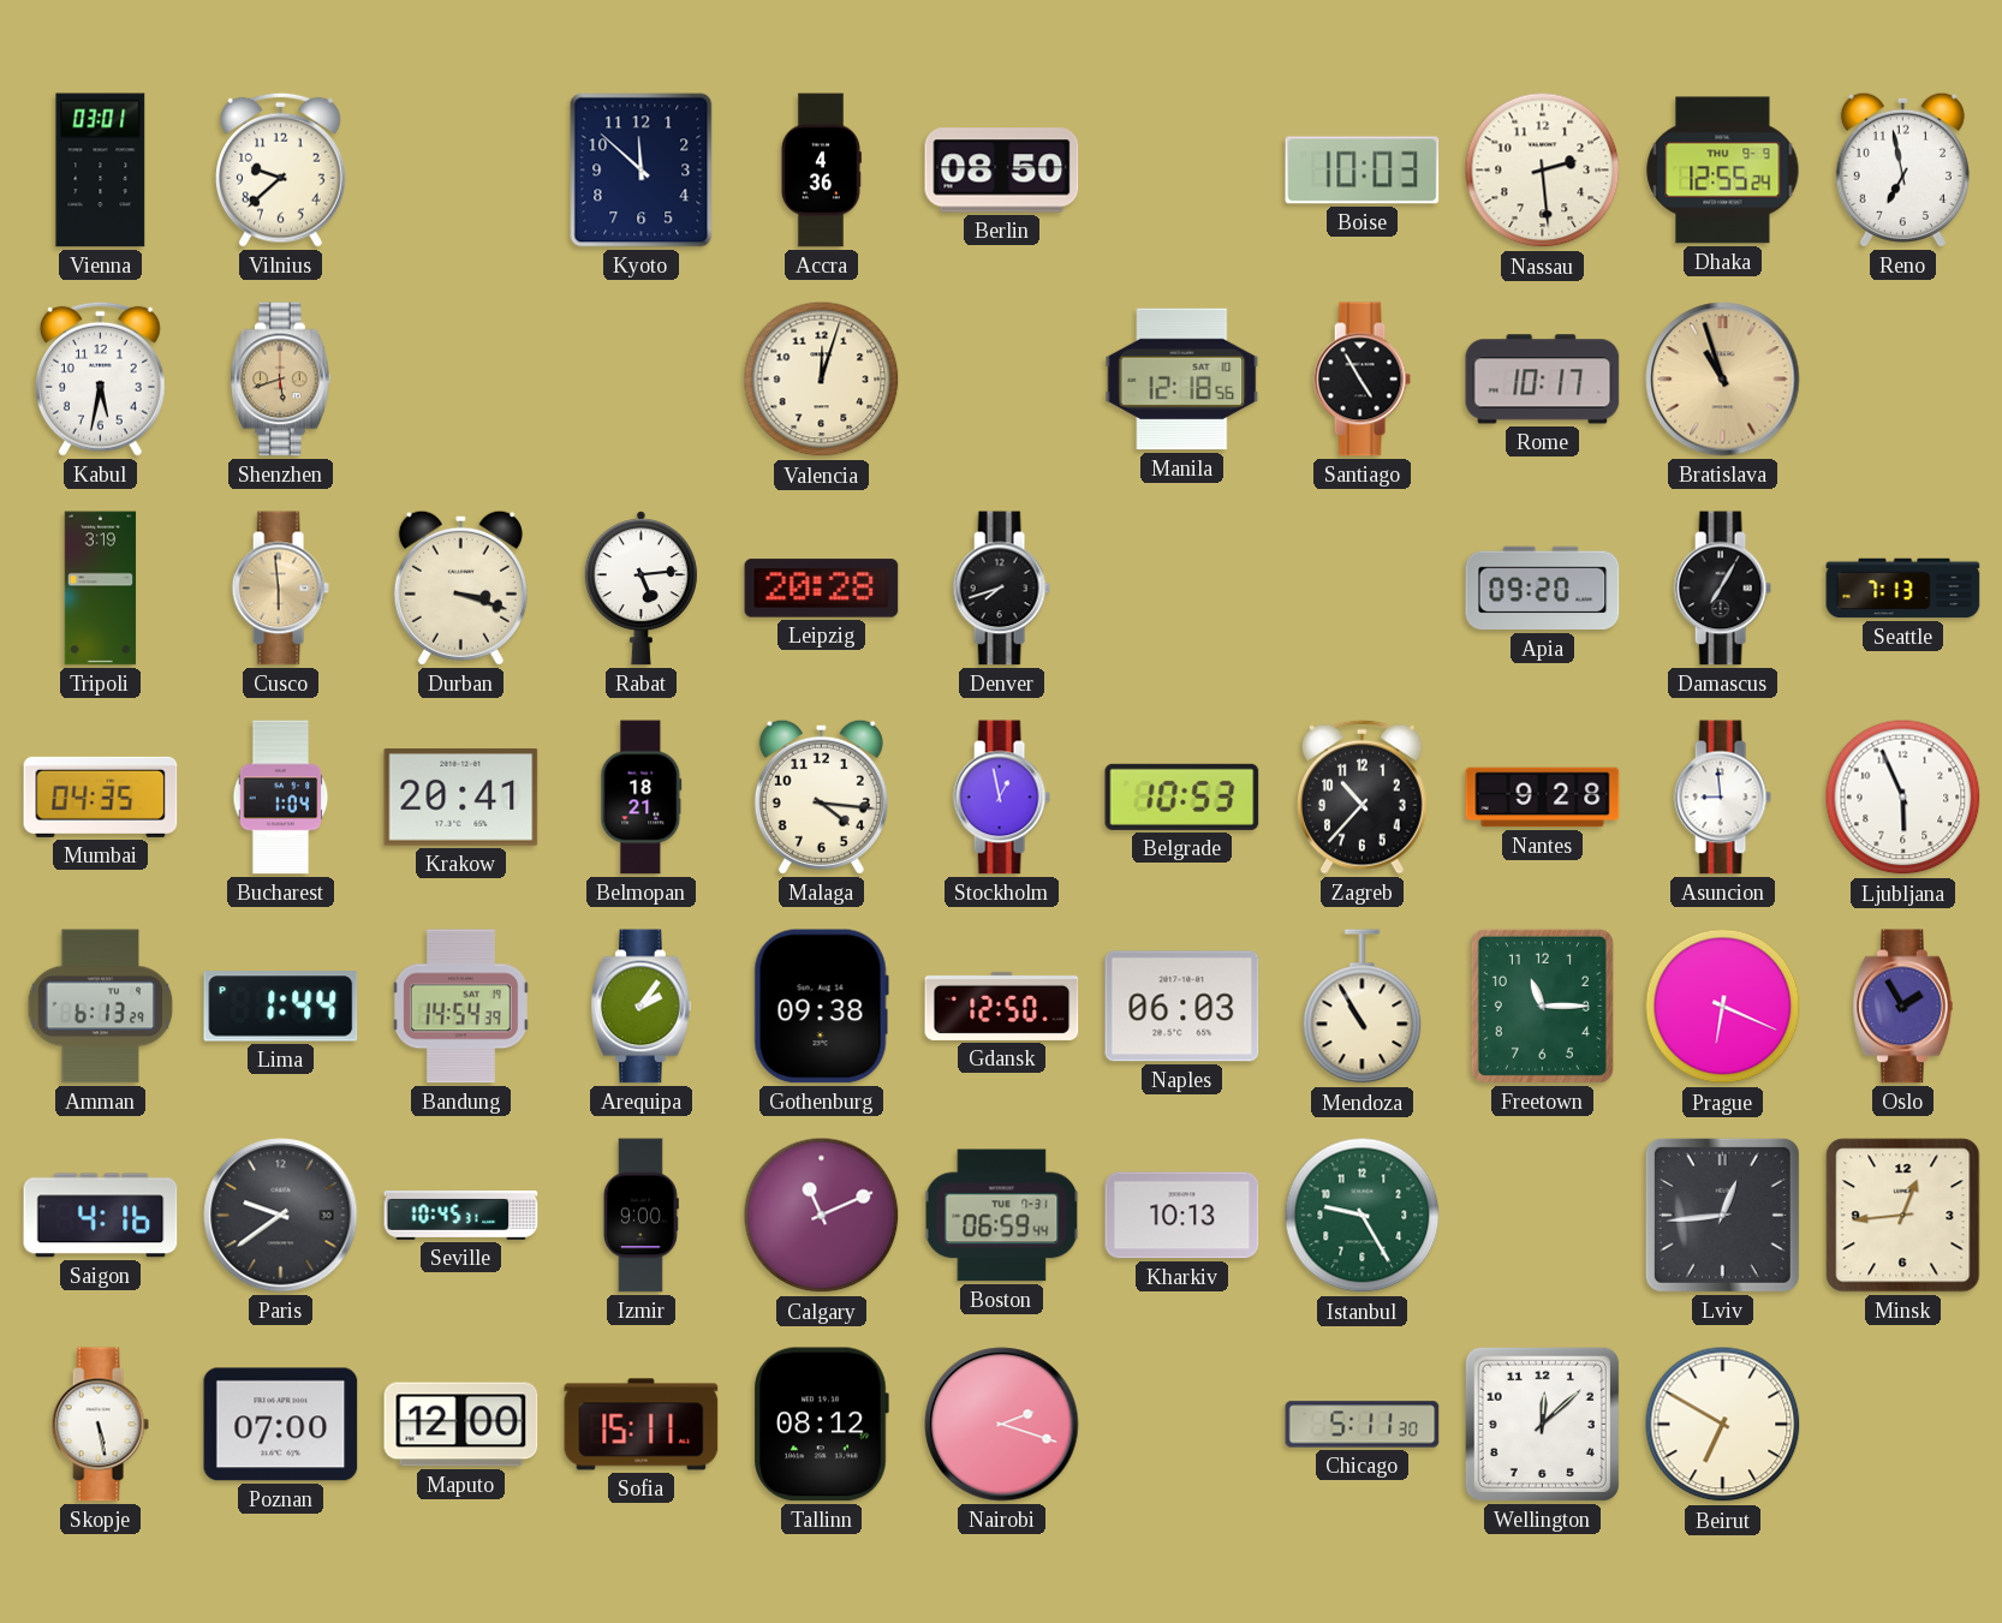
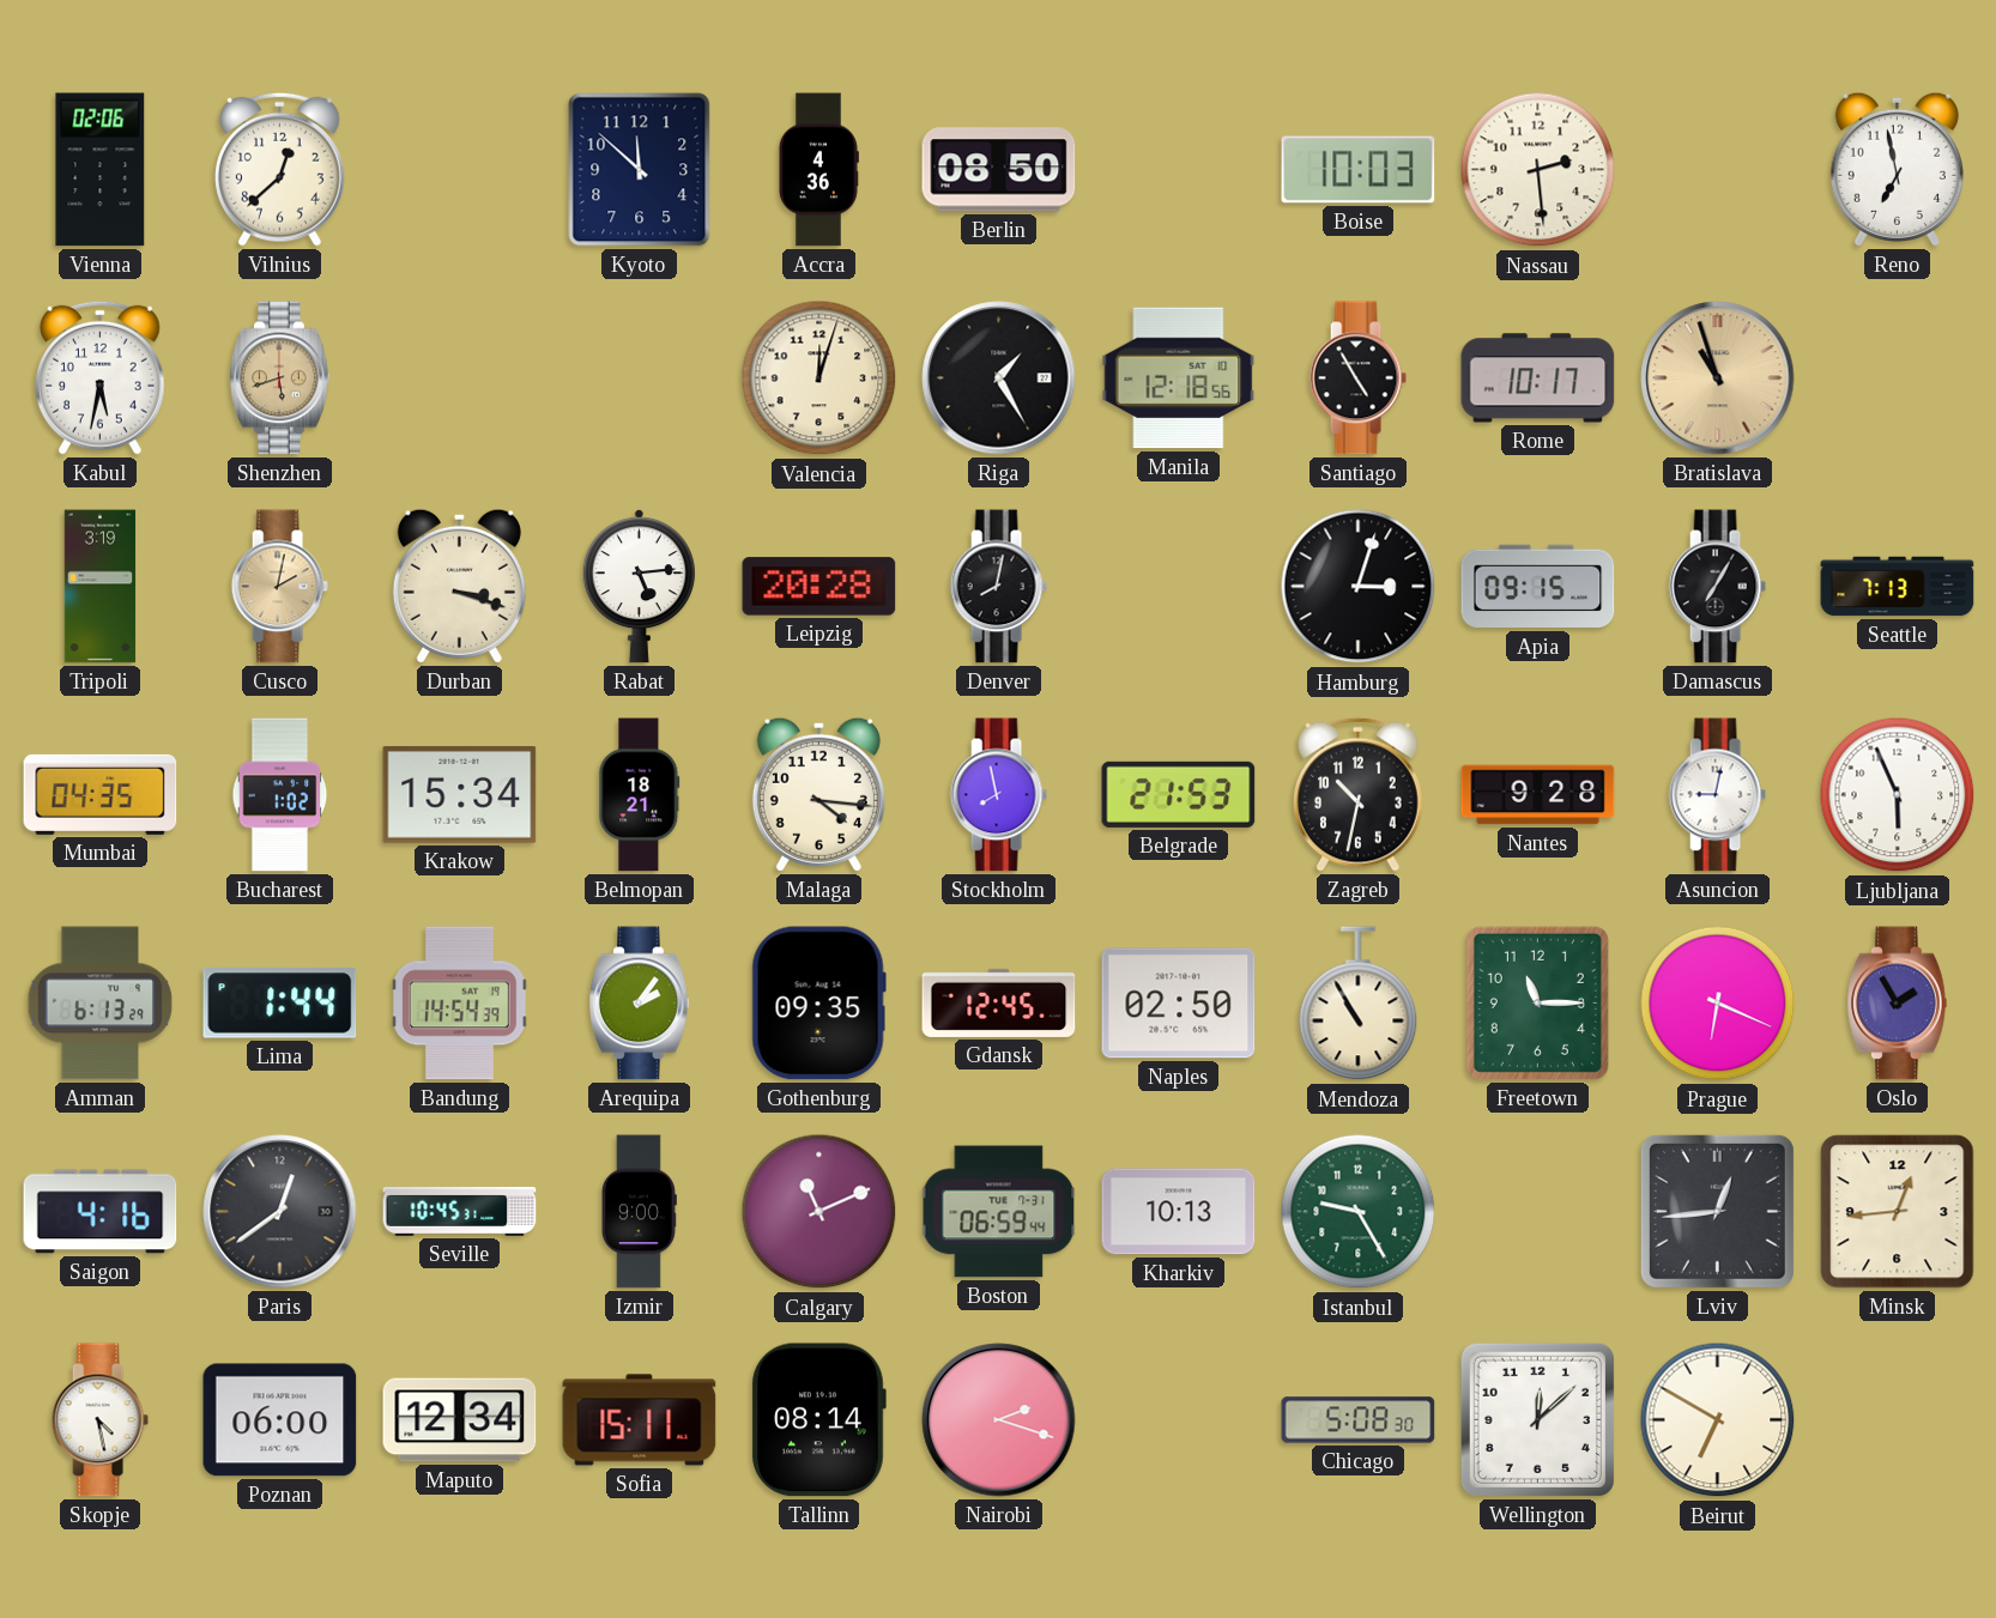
Vienna: 03:01 -> 02:06 (101, 170)
Vilnius: 9:38 -> 12:38 (280, 169)
Dhaka: 12:55 -> none (1723, 171)
Riga: none -> 1:25 (999, 378)
Cusco: 5:59 -> 2:02 (279, 587)
Denver: 7:42 -> 8:02 (998, 587)
Hamburg: none -> 3:03 (1359, 587)
Apia: 09:20 -> 09:15 (1538, 587)
Bucharest: 1:04 -> 1:02 (280, 795)
Krakow: 20:41 -> 15:34 (460, 794)
Stockholm: 12:58 -> 7:58 (998, 795)
Belgrade: 10:53 -> 21:53 (1179, 794)
Zagreb: 10:37 -> 10:32 (1359, 794)
Asuncion: 8:59 -> 9:02 (1717, 795)
Gothenburg: 09:38 -> 09:35 (818, 1004)
Gdansk: 12:50 -> 12:45 (999, 1002)
Naples: 06:03 -> 02:50 (1179, 1004)
Paris: 9:39 -> 12:39 (280, 1212)
Skopje: 5:28 -> 4:28 (99, 1420)
Poznan: 07:00 -> 06:00 (280, 1420)
Maputo: 12:00 -> 12:34 (460, 1420)
Tallinn: 08:12 -> 08:14 (818, 1420)
Chicago: 5:11 -> 5:08 (1359, 1420)
